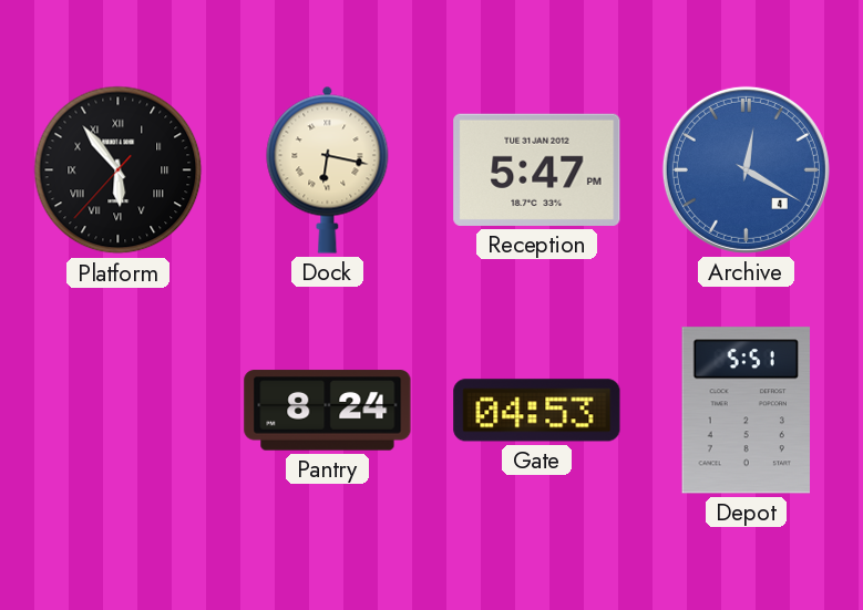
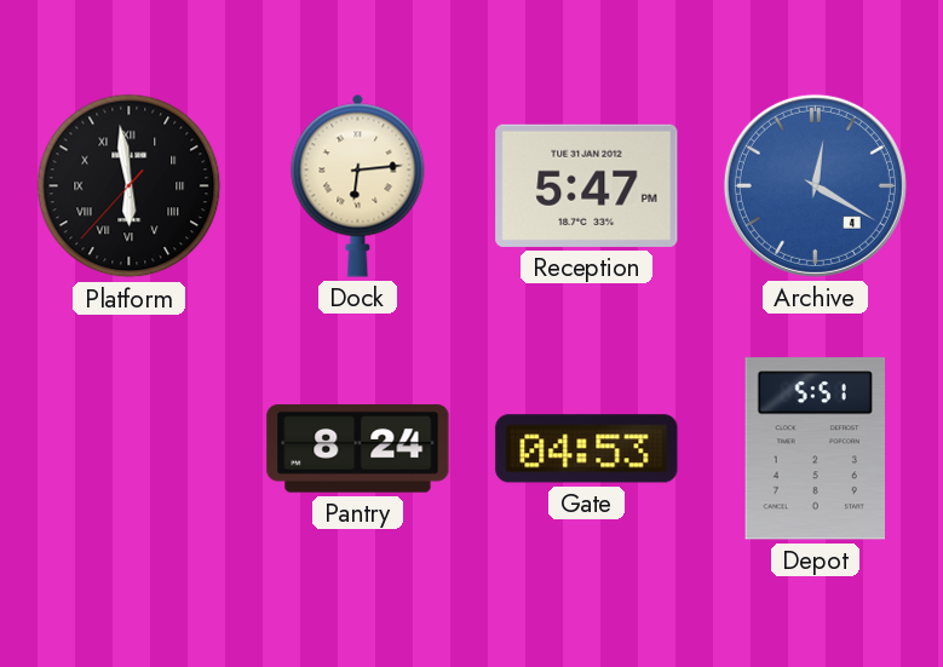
Platform: 5:53 -> 5:58 (130, 186)
Dock: 6:17 -> 6:14 (358, 185)
